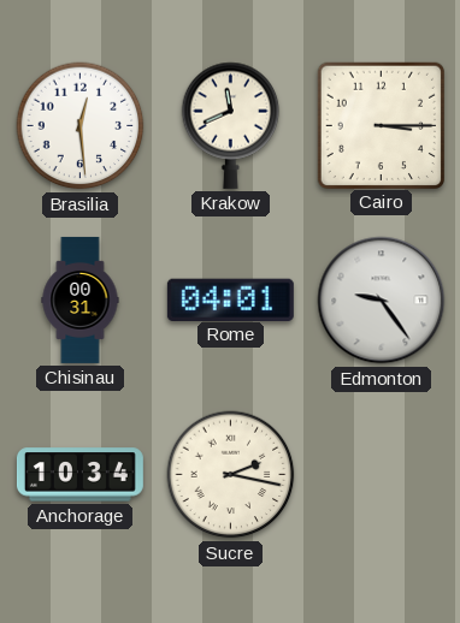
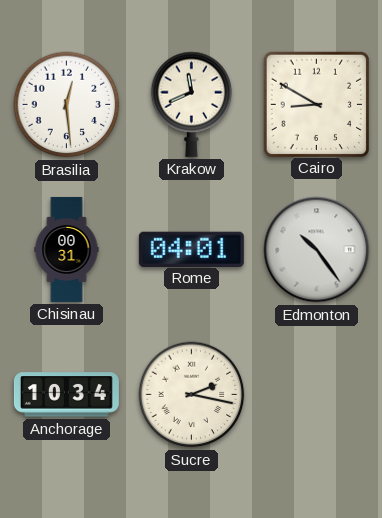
Cairo: 3:15 -> 8:50 (316, 104)
Edmonton: 9:24 -> 10:24 (317, 250)
